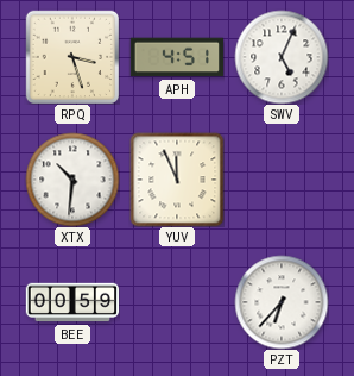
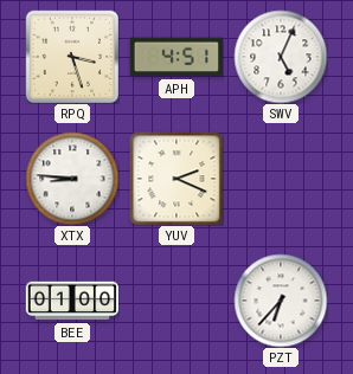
XTX: 10:31 -> 8:46 (72, 179)
YUV: 11:56 -> 2:19 (176, 179)
BEE: 00:59 -> 01:00 (72, 301)
